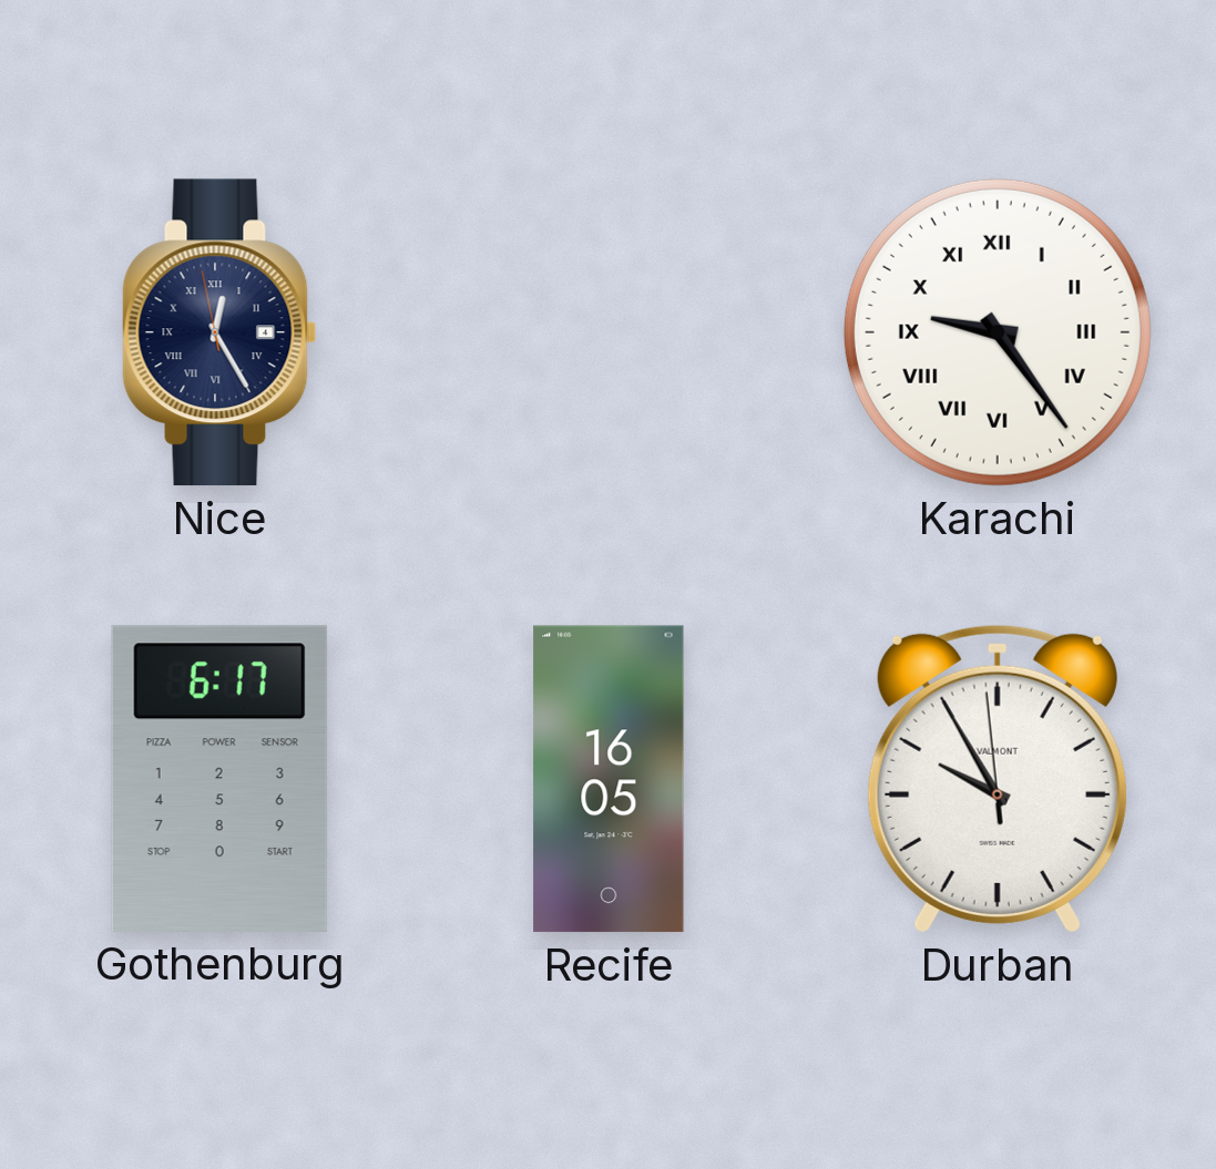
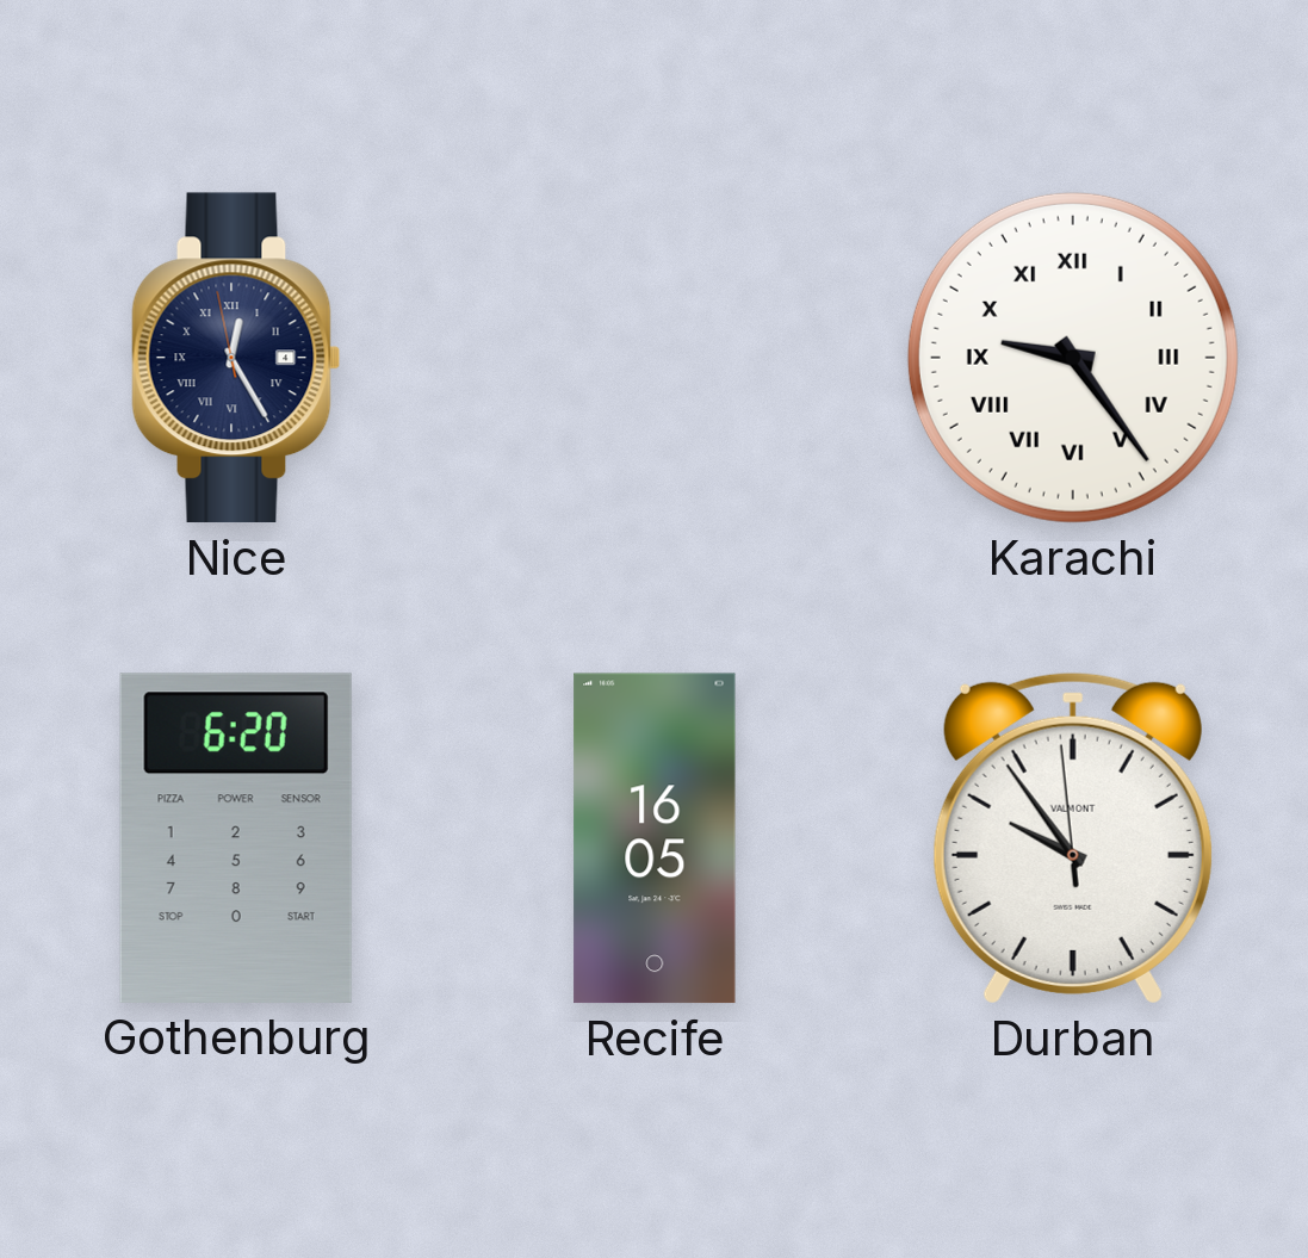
Gothenburg: 6:17 -> 6:20 (236, 838)
Durban: 9:54 -> 9:53 (1073, 838)
